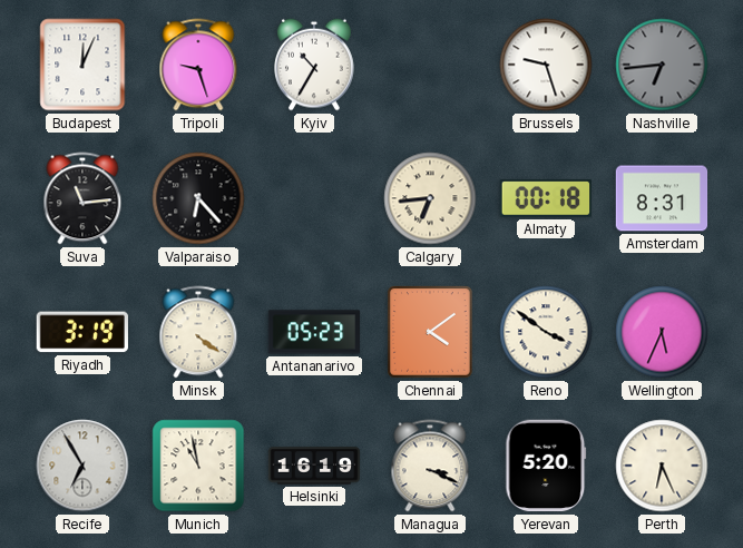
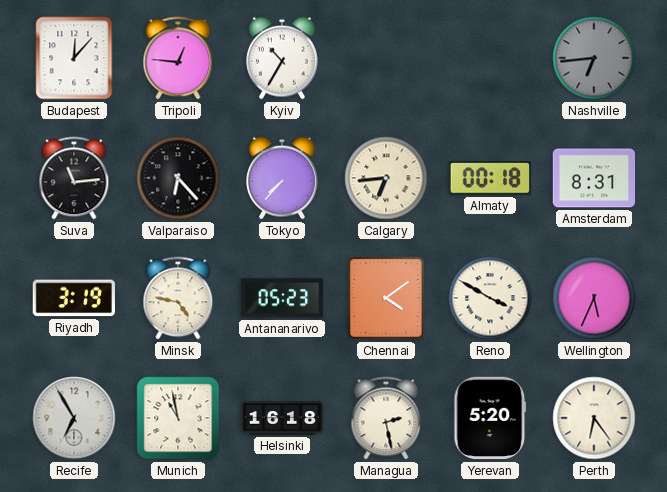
Budapest: 12:04 -> 12:07 (74, 58)
Tripoli: 9:27 -> 12:46 (178, 58)
Brussels: 9:27 -> none (546, 65)
Tokyo: none -> 7:37 (283, 178)
Minsk: 4:21 -> 4:47 (178, 298)
Reno: 3:51 -> 3:50 (490, 298)
Helsinki: 16:19 -> 16:18 (282, 418)
Managua: 3:19 -> 2:28 (386, 418)
Perth: 6:26 -> 6:24 (594, 418)
